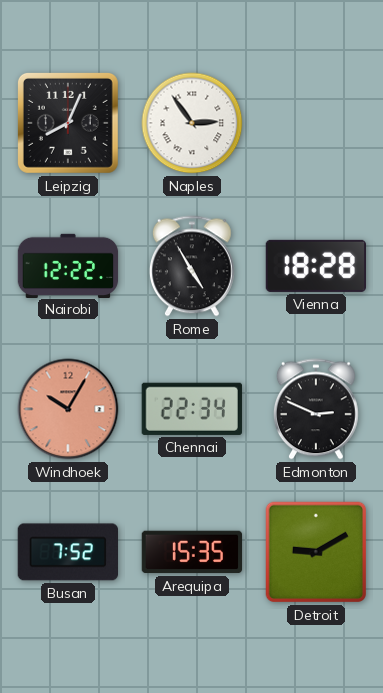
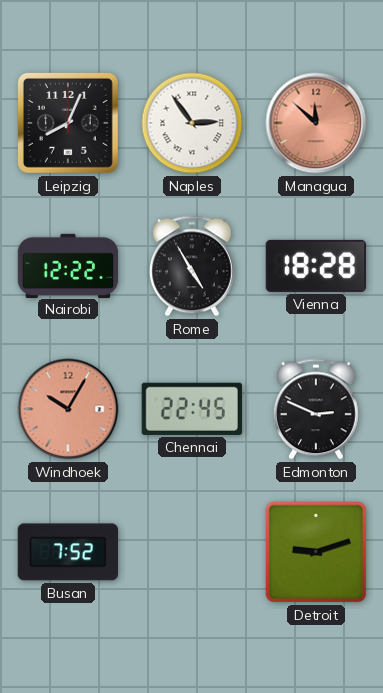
Managua: none -> 11:52 (316, 123)
Chennai: 22:34 -> 22:45 (192, 409)
Arequipa: 15:35 -> none (192, 552)
Detroit: 9:10 -> 9:12 (316, 552)
